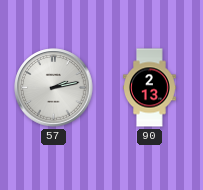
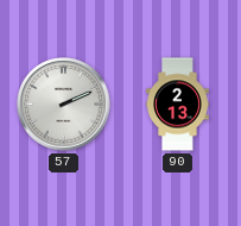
57: 2:13 -> 2:11 (64, 105)
